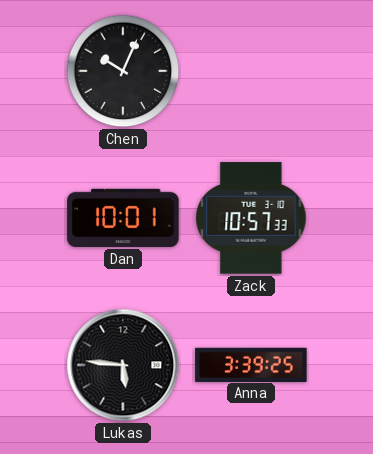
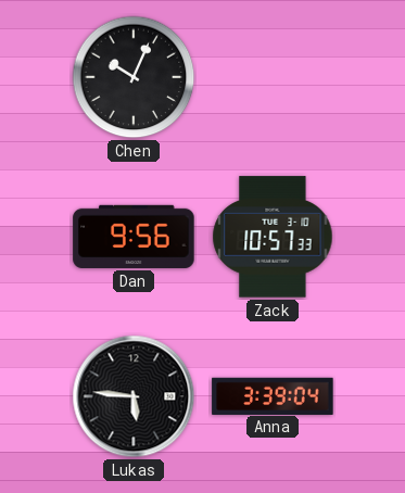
Dan: 10:01 -> 9:56 (134, 237)
Anna: 3:39:25 -> 3:39:04 (273, 395)
